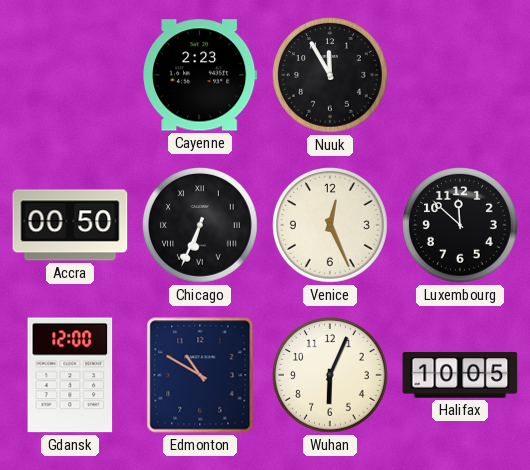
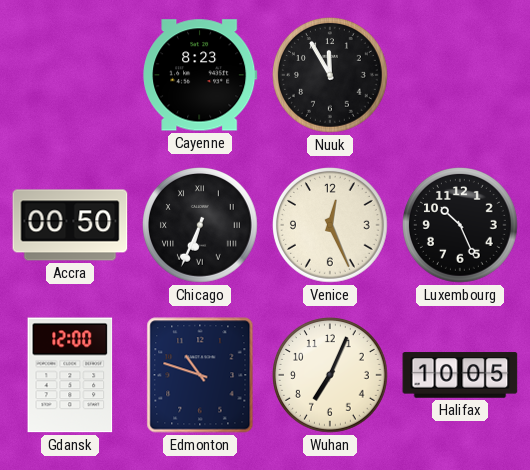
Cayenne: 2:23 -> 8:23 (200, 75)
Luxembourg: 11:52 -> 10:26 (461, 226)
Edmonton: 10:50 -> 10:48 (200, 375)
Wuhan: 6:04 -> 7:04 (331, 376)
